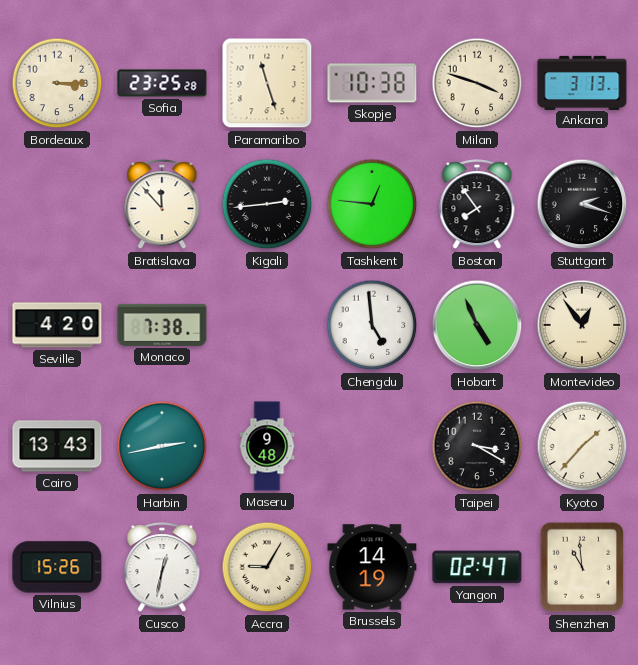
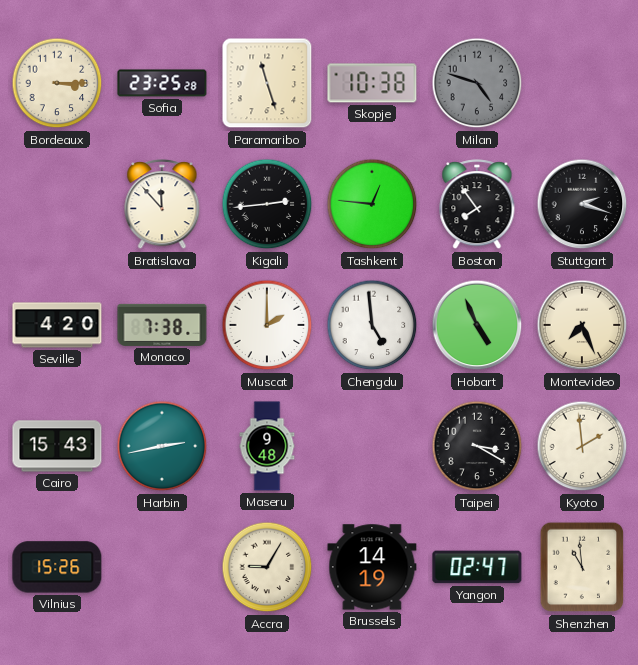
Milan: 3:48 -> 4:48 (477, 83)
Milan dial: cream -> grey (477, 83)
Ankara: 3:13 -> none (582, 82)
Muscat: none -> 2:00 (267, 325)
Montevideo: 12:54 -> 7:26 (582, 325)
Cairo: 13:43 -> 15:43 (57, 446)
Kyoto: 1:37 -> 1:59 (582, 446)
Cusco: 12:32 -> none (162, 568)
